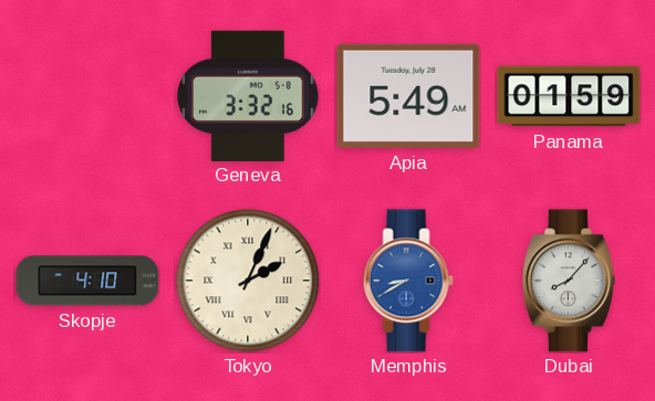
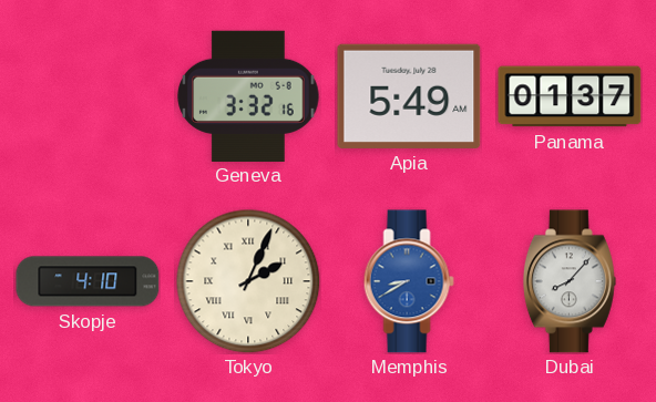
Panama: 01:59 -> 01:37 (570, 96)
